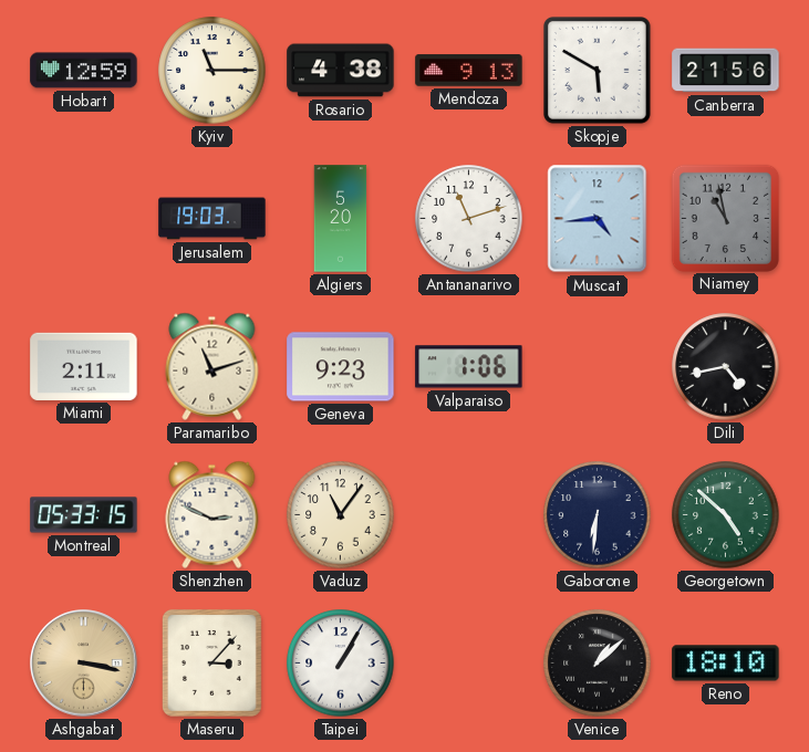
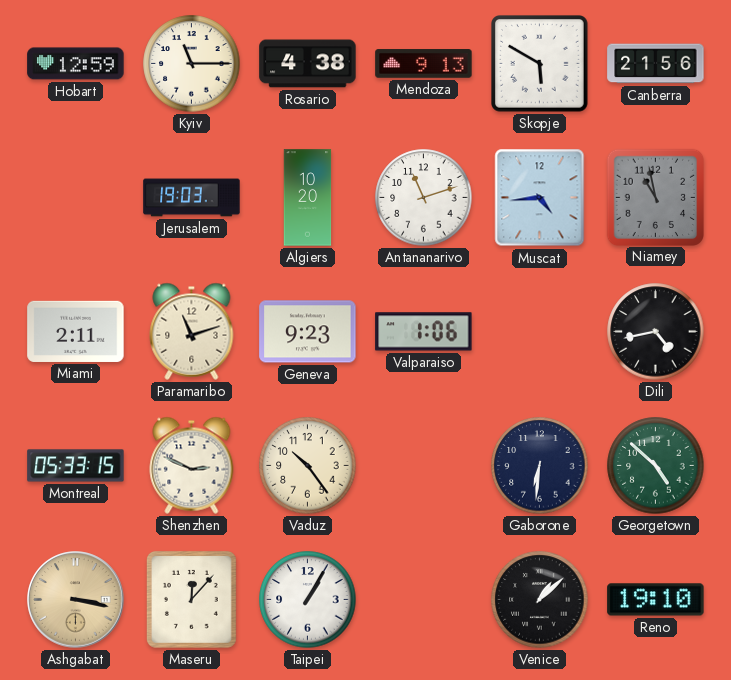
Algiers: 5:20 -> 10:20 (308, 198)
Vaduz: 11:06 -> 10:24 (308, 466)
Maseru: 3:07 -> 12:07 (191, 599)
Reno: 18:10 -> 19:10 (656, 600)
